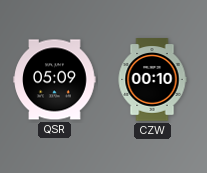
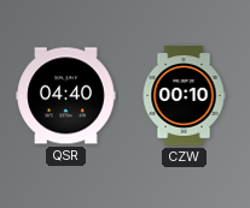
QSR: 05:09 -> 04:40 (66, 96)
